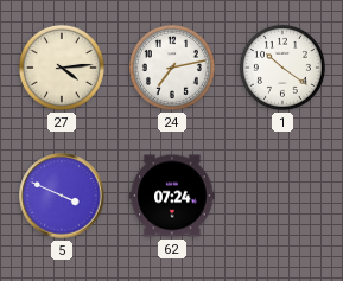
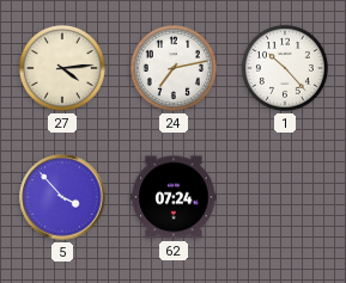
1: 10:21 -> 10:23 (285, 68)
5: 3:49 -> 3:53 (62, 197)
